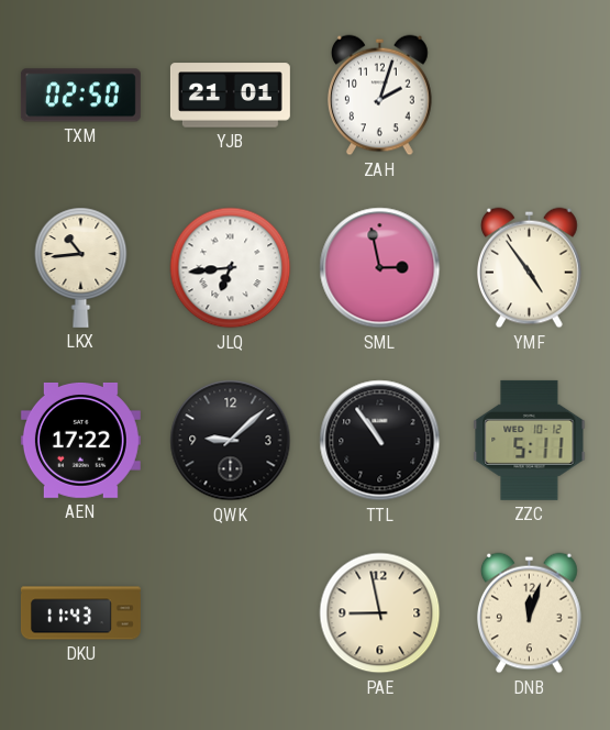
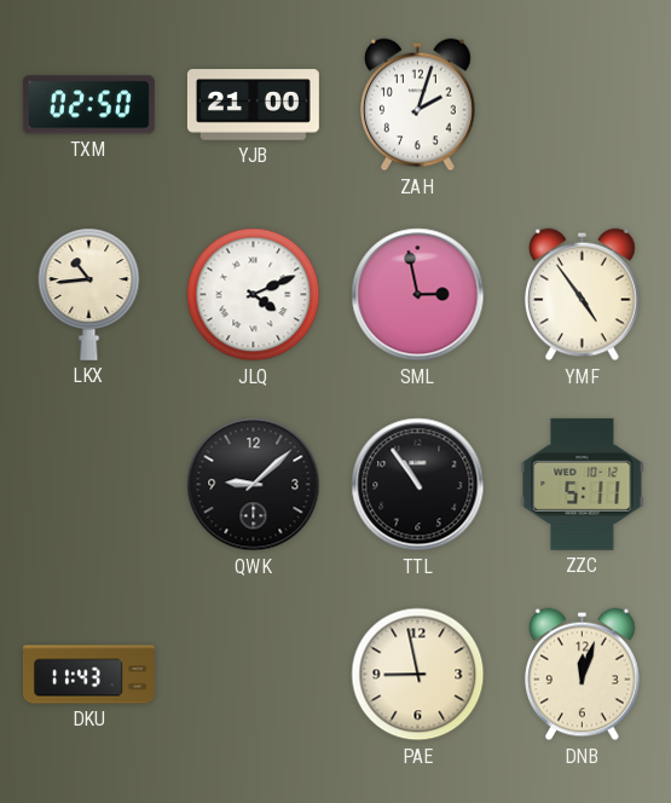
YJB: 21:01 -> 21:00 (253, 105)
JLQ: 6:44 -> 4:11 (254, 295)
AEN: 17:22 -> none (80, 440)
